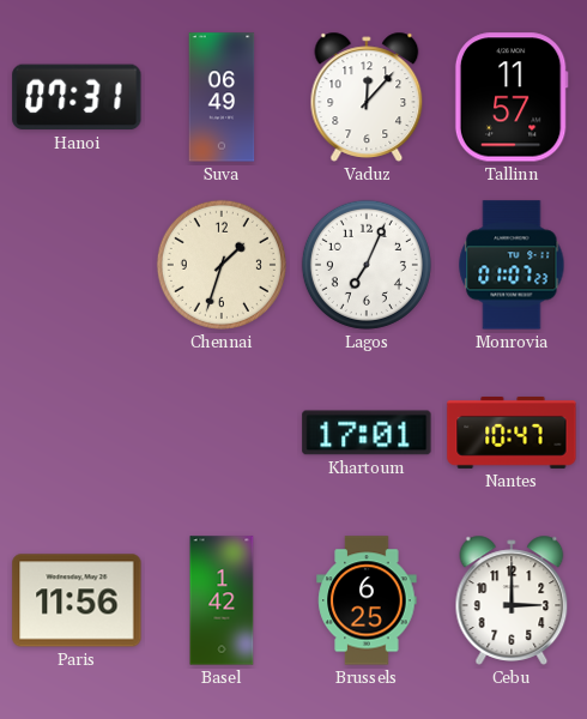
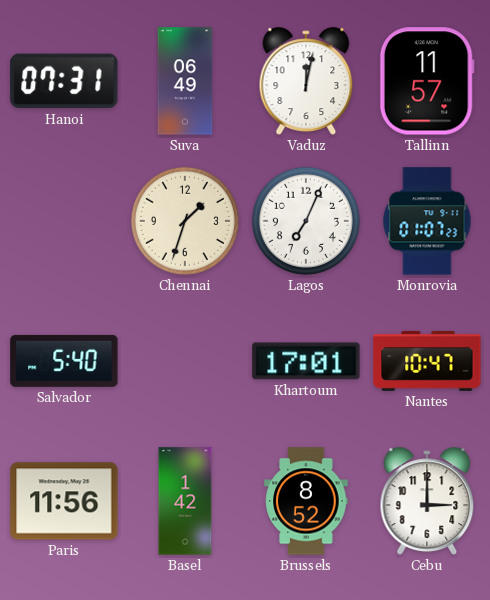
Vaduz: 12:07 -> 12:02 (306, 81)
Salvador: none -> 5:40 (64, 361)
Brussels: 6:25 -> 8:52 (306, 501)
